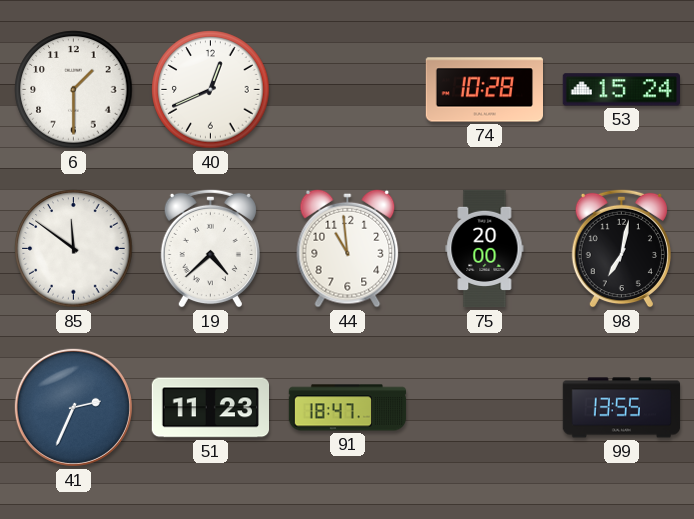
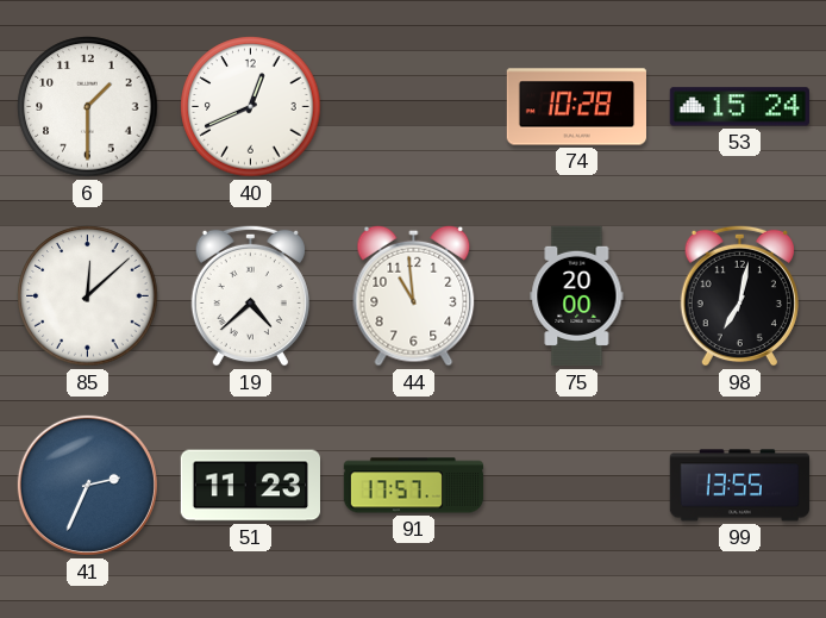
85: 11:51 -> 12:08 (88, 296)
91: 18:47 -> 17:57 (414, 486)
